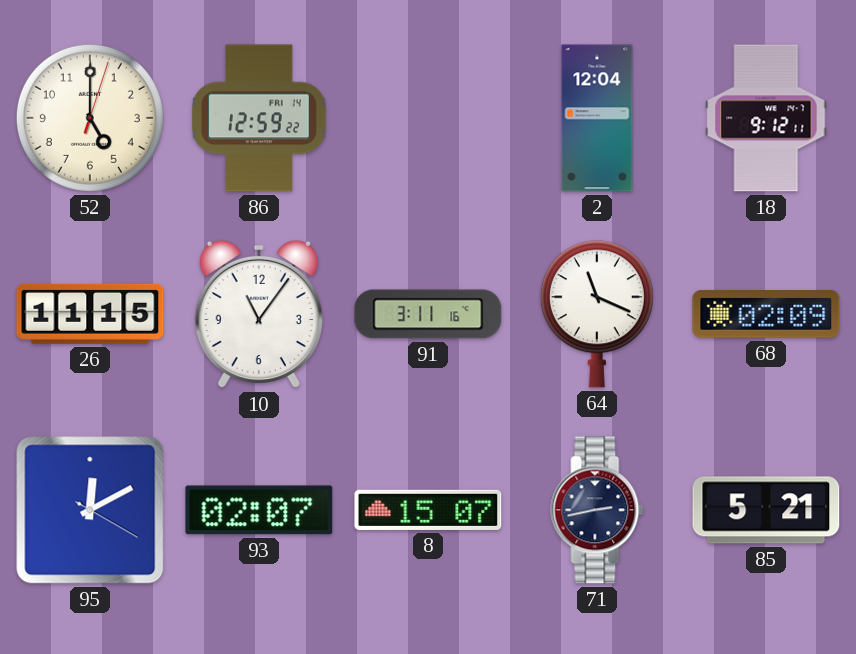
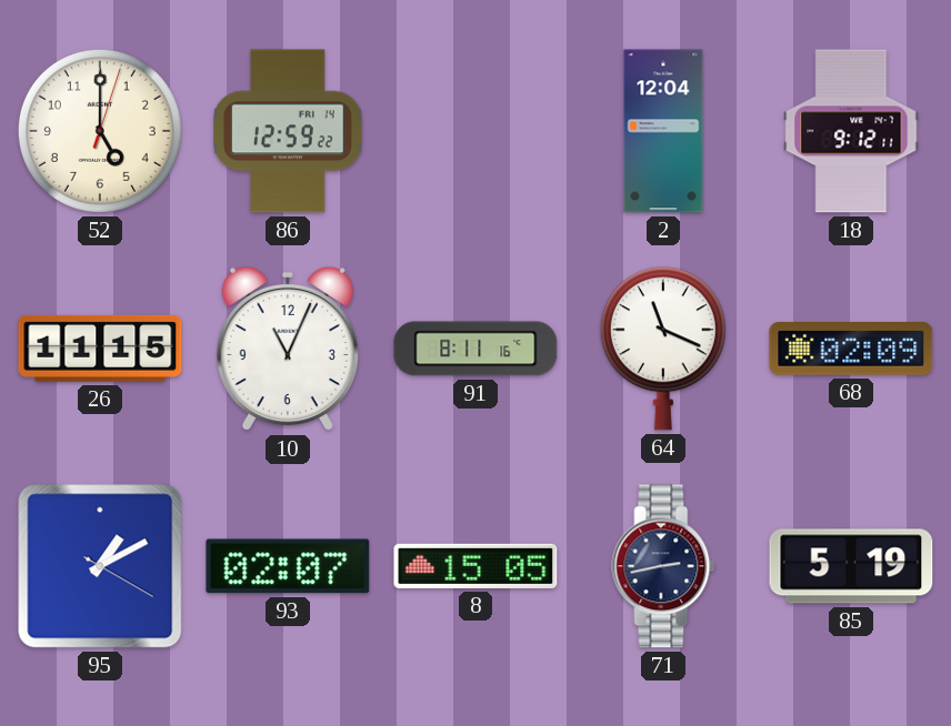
10: 11:06 -> 11:04 (288, 349)
91: 3:11 -> 8:11 (475, 349)
95: 12:10 -> 1:10 (100, 566)
8: 15:07 -> 15:05 (475, 566)
85: 5:21 -> 5:19 (851, 566)
